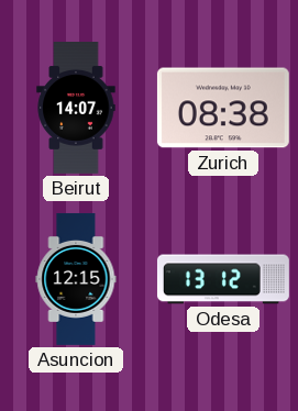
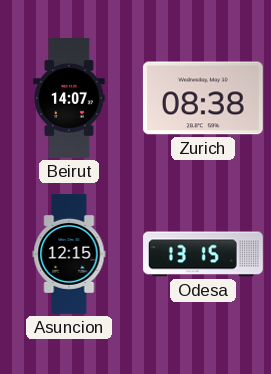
Odesa: 13:12 -> 13:15 (203, 254)
